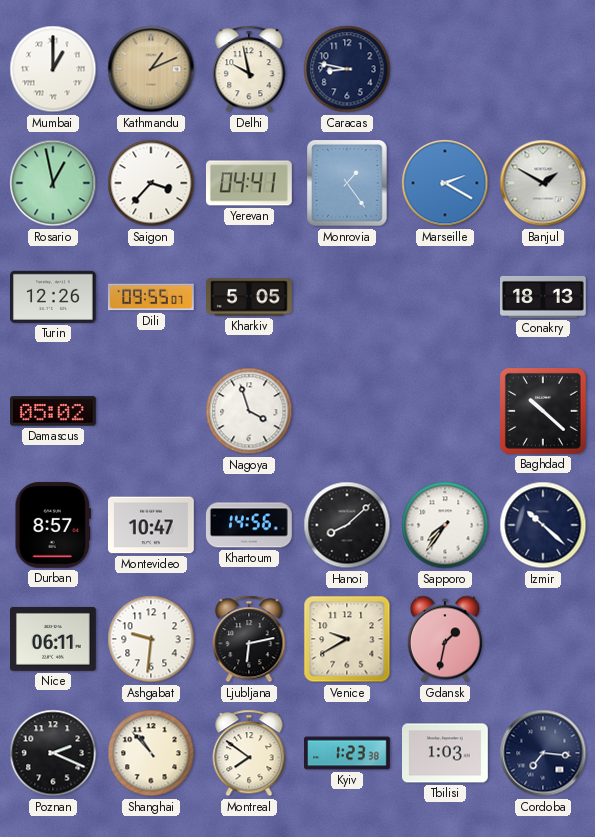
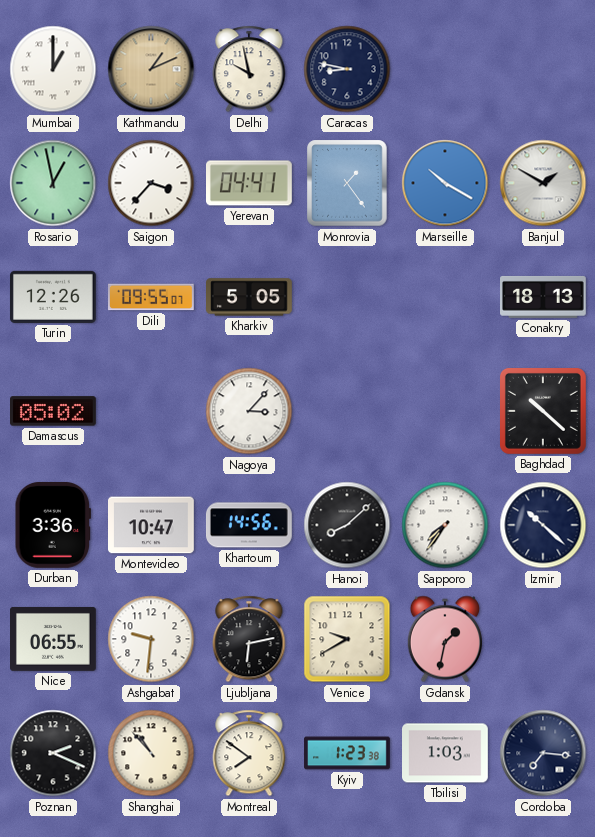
Marseille: 2:20 -> 10:20 (445, 183)
Nagoya: 3:57 -> 3:07 (249, 411)
Durban: 8:57 -> 3:36 (52, 525)
Nice: 06:11 -> 06:55 (54, 639)
